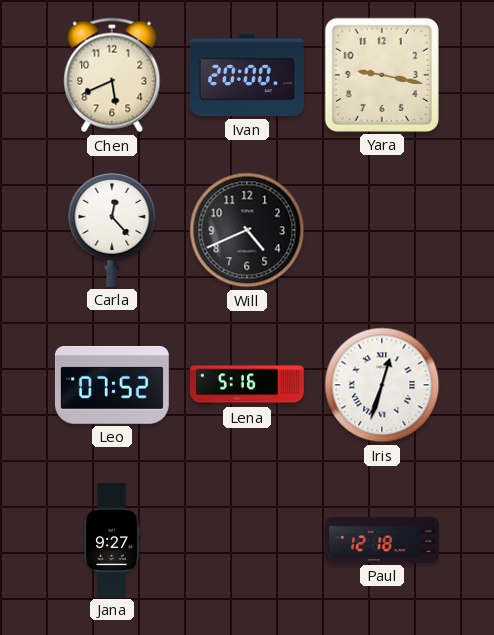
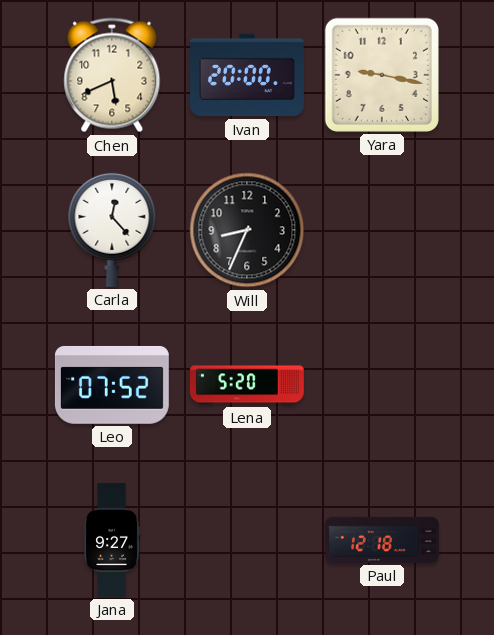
Will: 4:41 -> 8:34 (247, 230)
Lena: 5:16 -> 5:20 (247, 385)
Iris: 12:33 -> none (382, 385)
